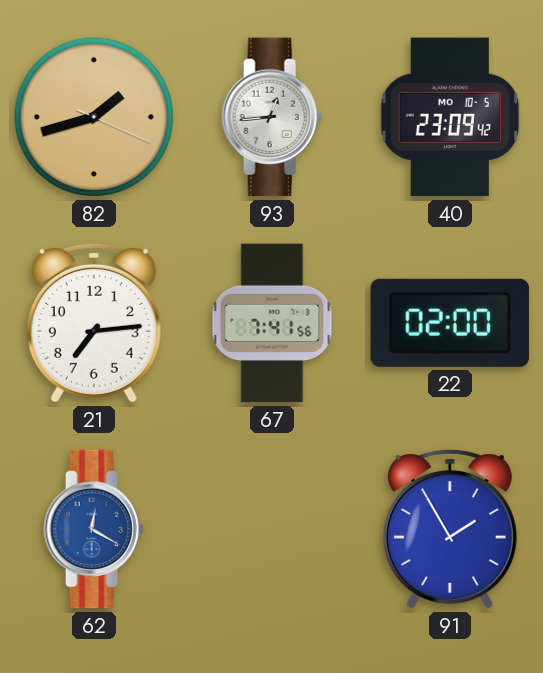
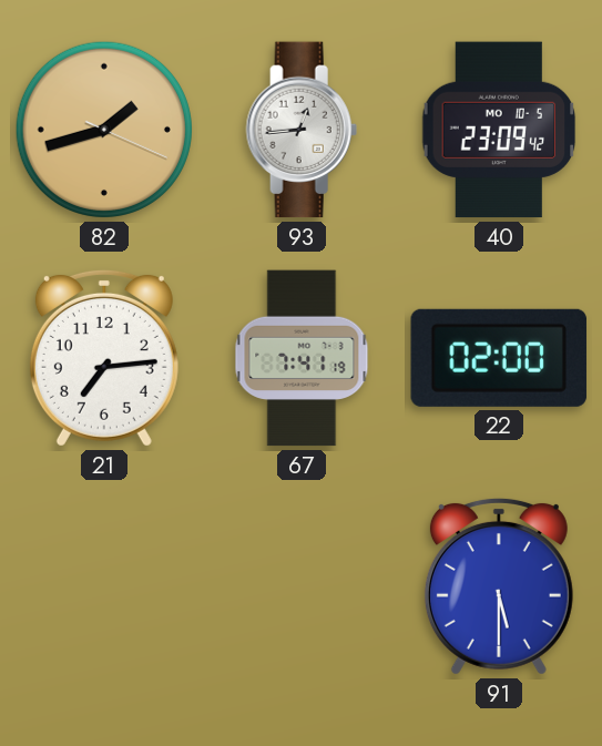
67: 7:41:56 -> 7:41:19 (302, 358)
62: 12:20 -> none (94, 529)
91: 1:55 -> 5:30 (499, 586)
